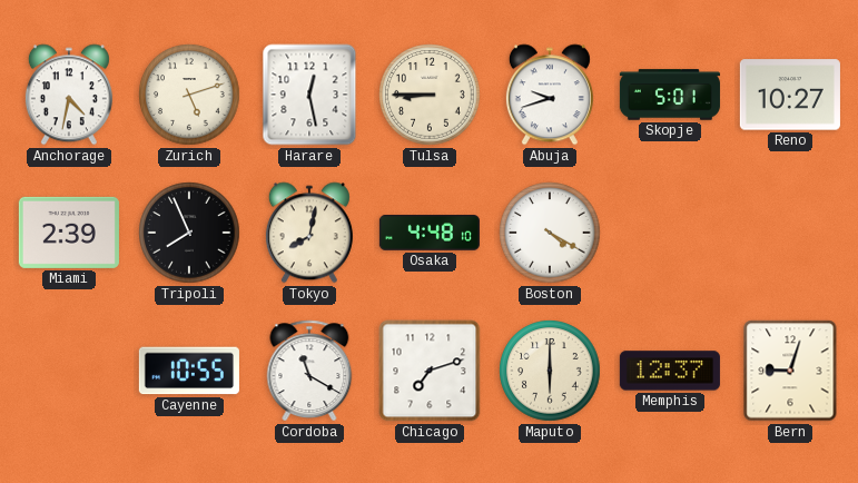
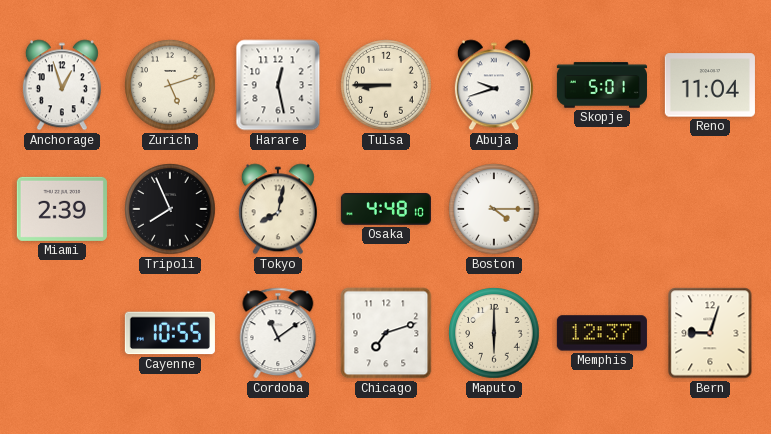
Anchorage: 4:32 -> 12:57 (62, 85)
Reno: 10:27 -> 11:04 (710, 85)
Boston: 4:20 -> 4:15 (494, 209)
Cordoba: 11:20 -> 11:09 (278, 333)
